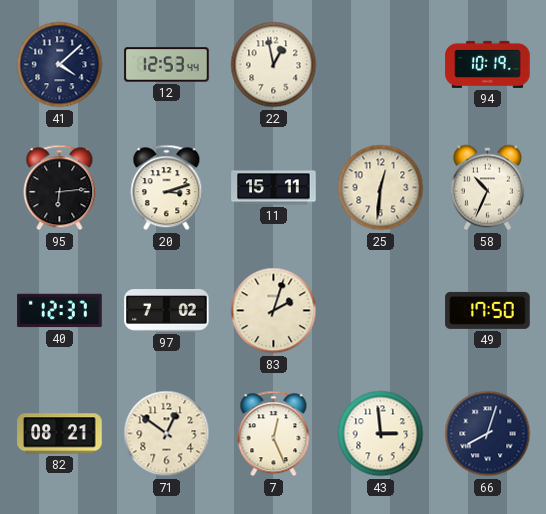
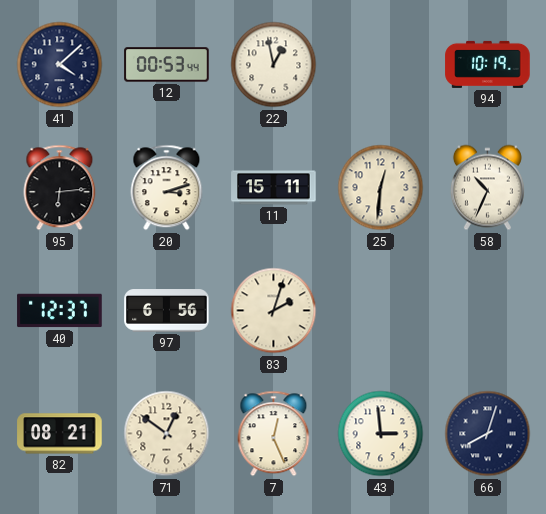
12: 12:53 -> 00:53 (167, 65)
97: 7:02 -> 6:56 (167, 311)
49: 17:50 -> none (488, 310)
